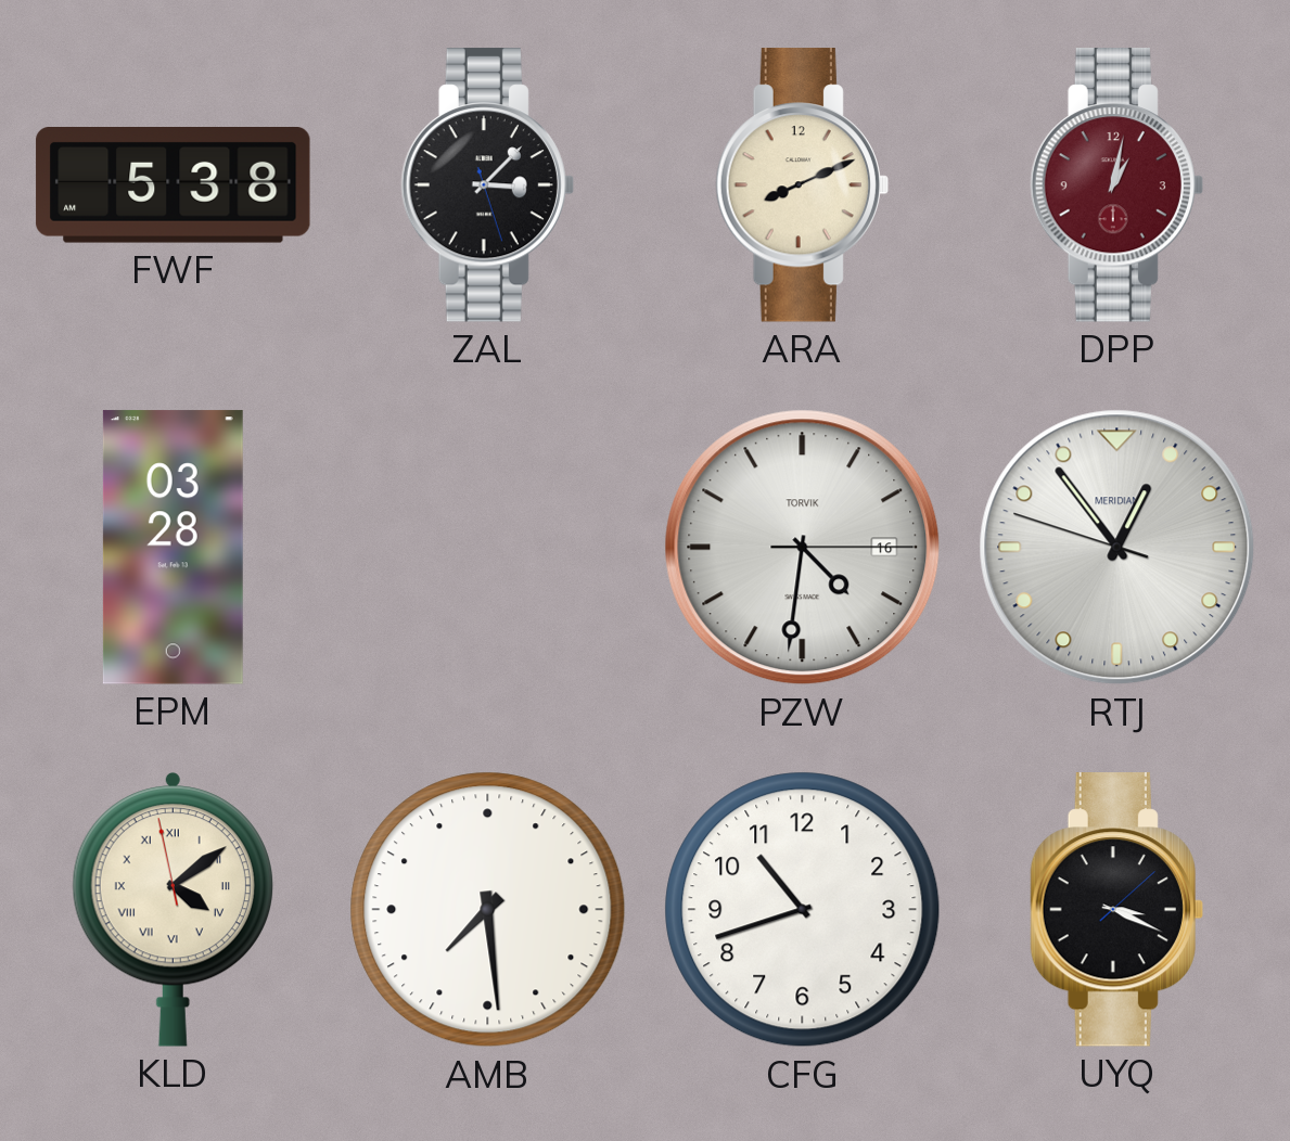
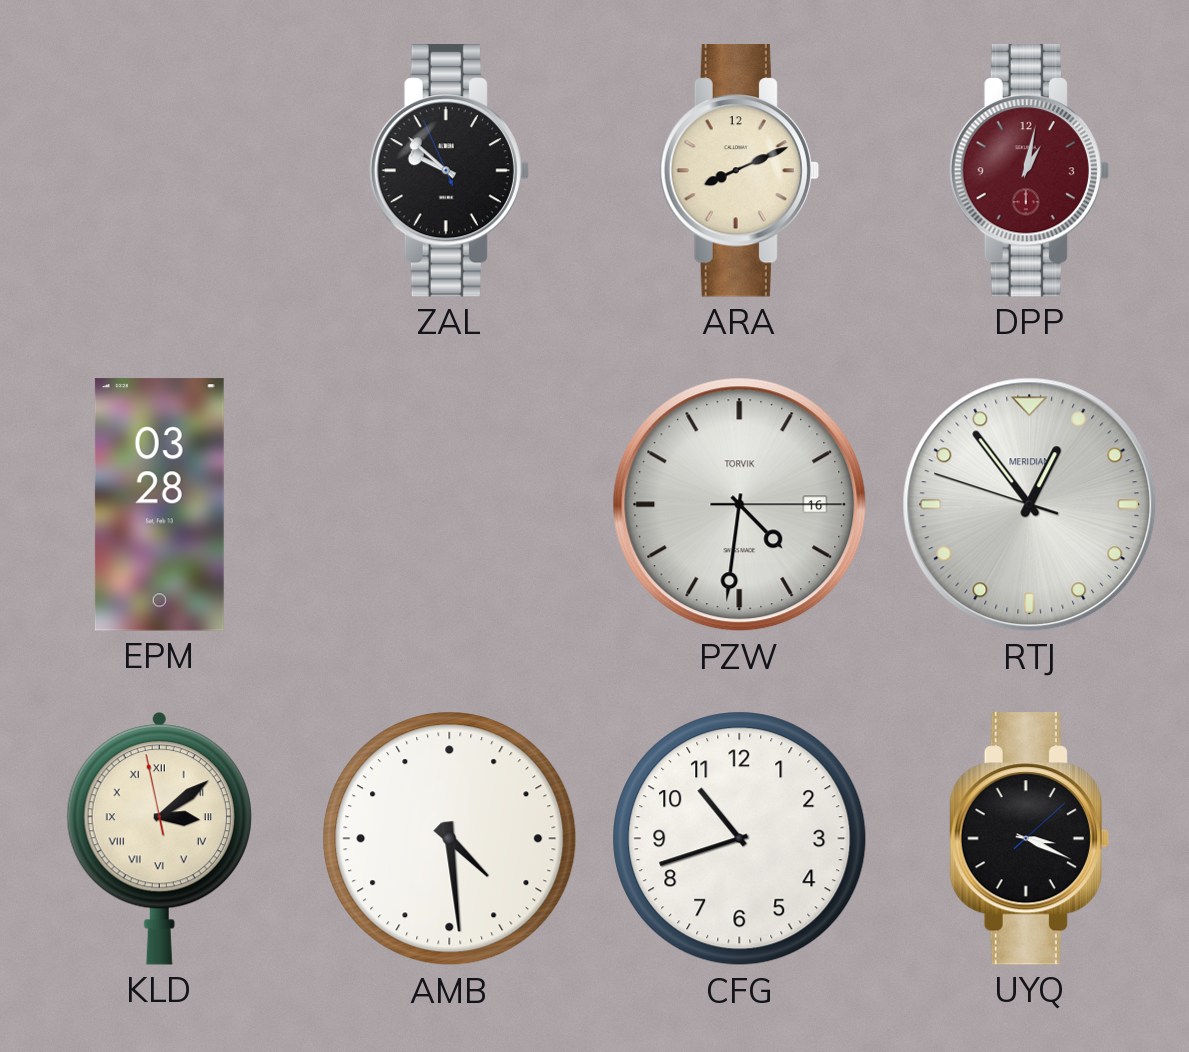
FWF: 5:38 -> none (174, 185)
ZAL: 3:07 -> 9:51 (449, 171)
KLD: 4:08 -> 3:08 (159, 838)
AMB: 7:29 -> 4:29 (450, 839)
